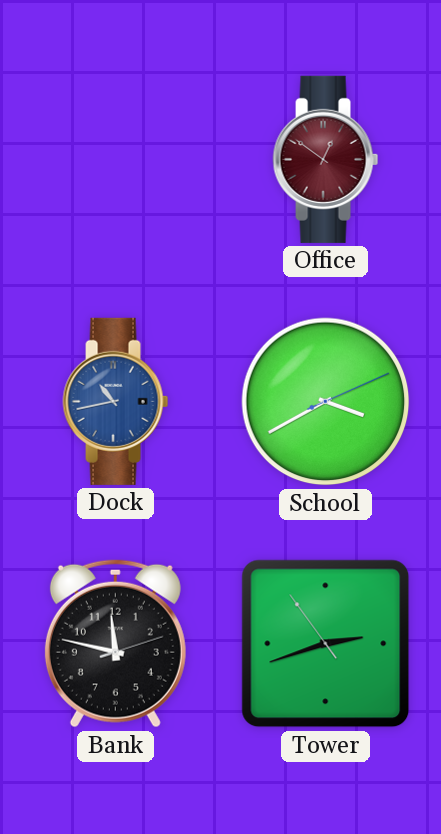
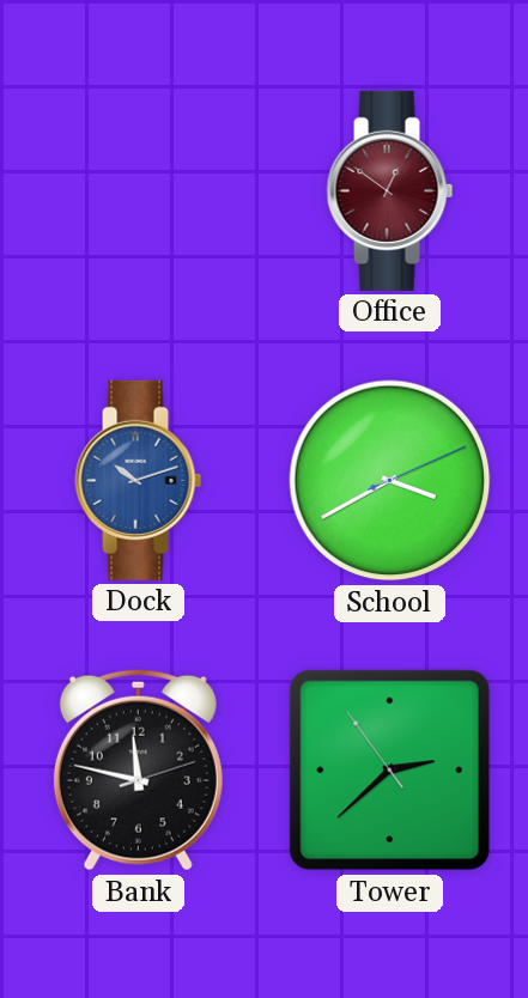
Dock: 10:43 -> 10:12 (139, 480)
Tower: 2:41 -> 2:37 (390, 771)
